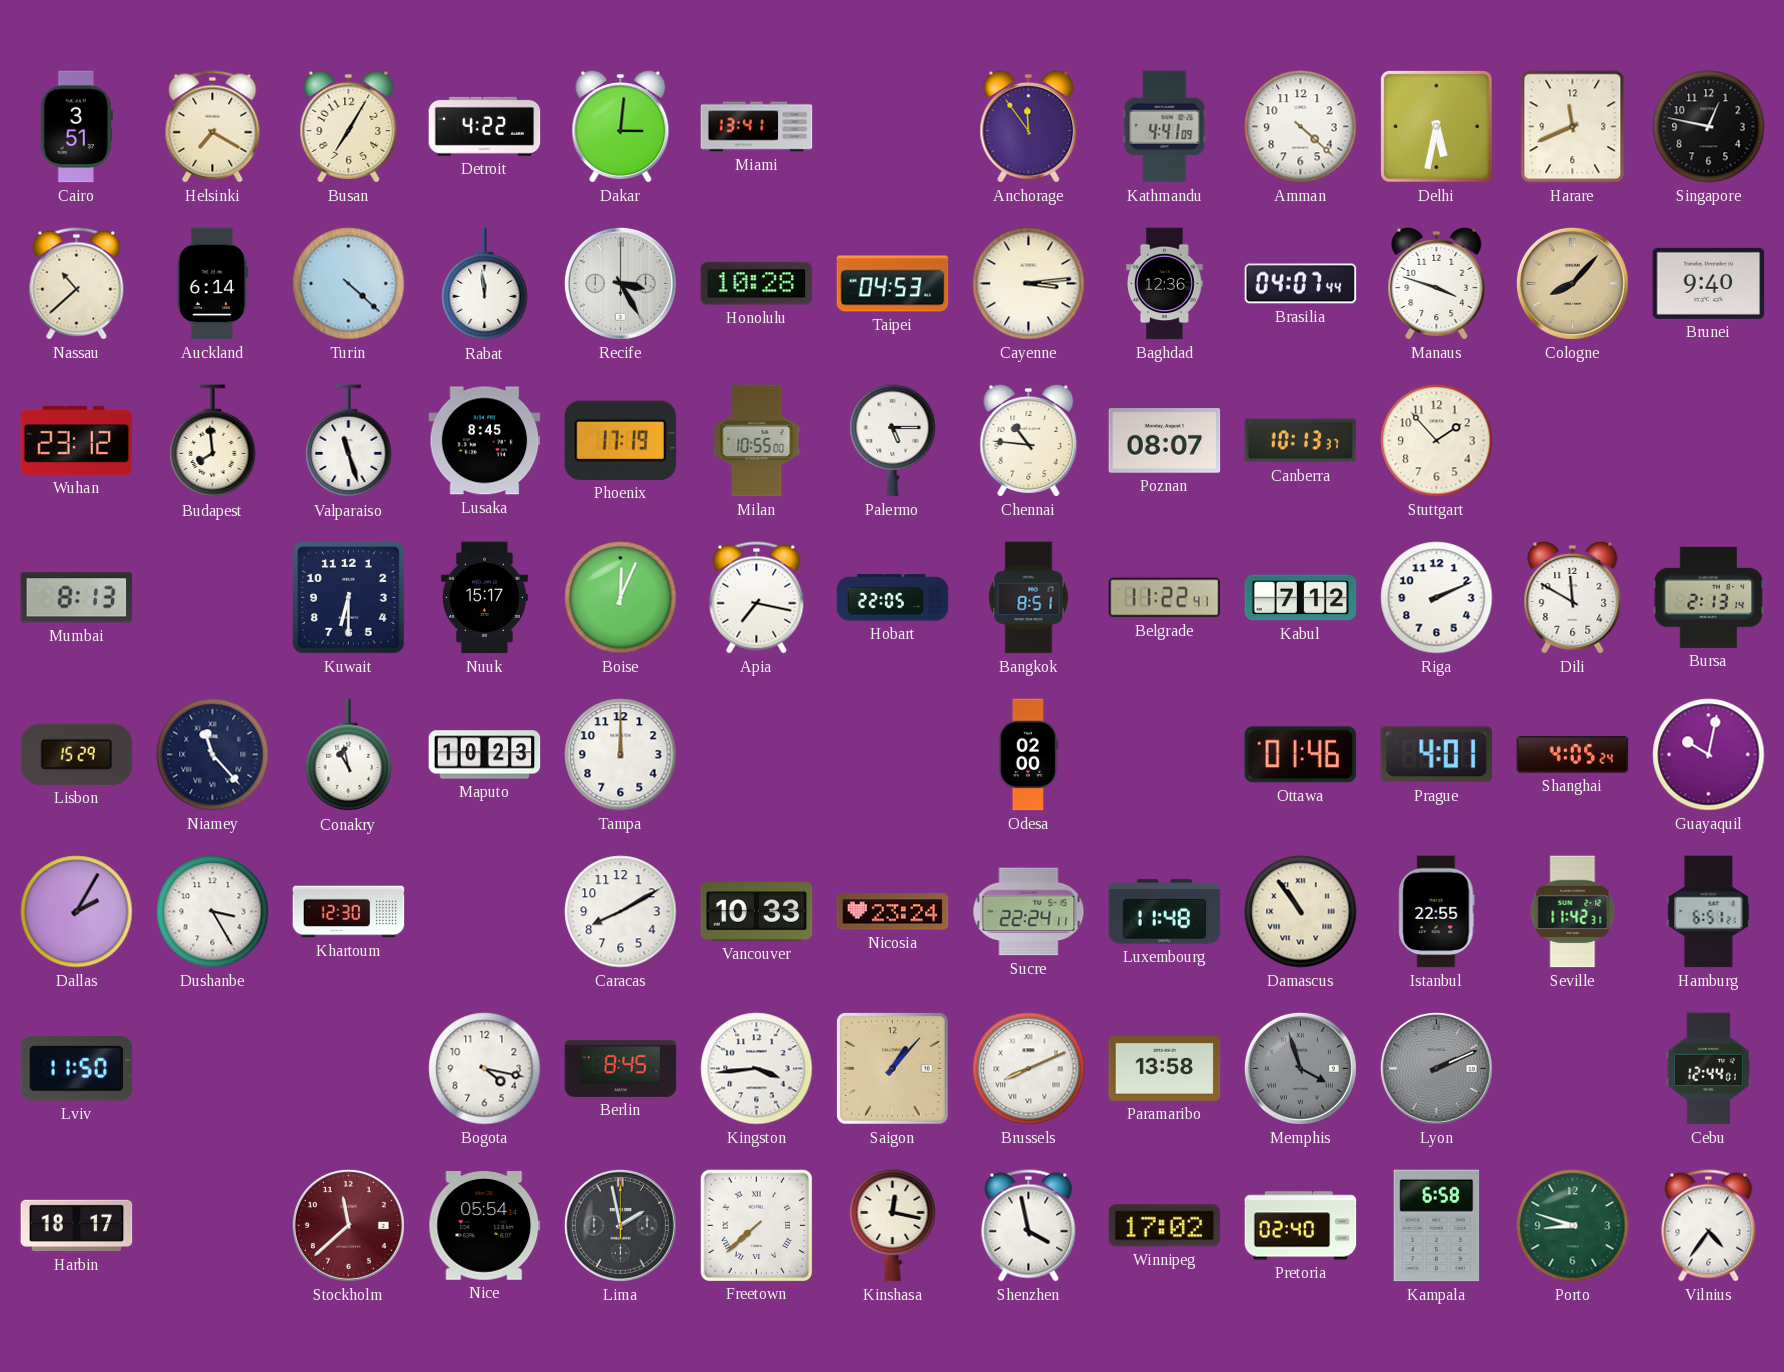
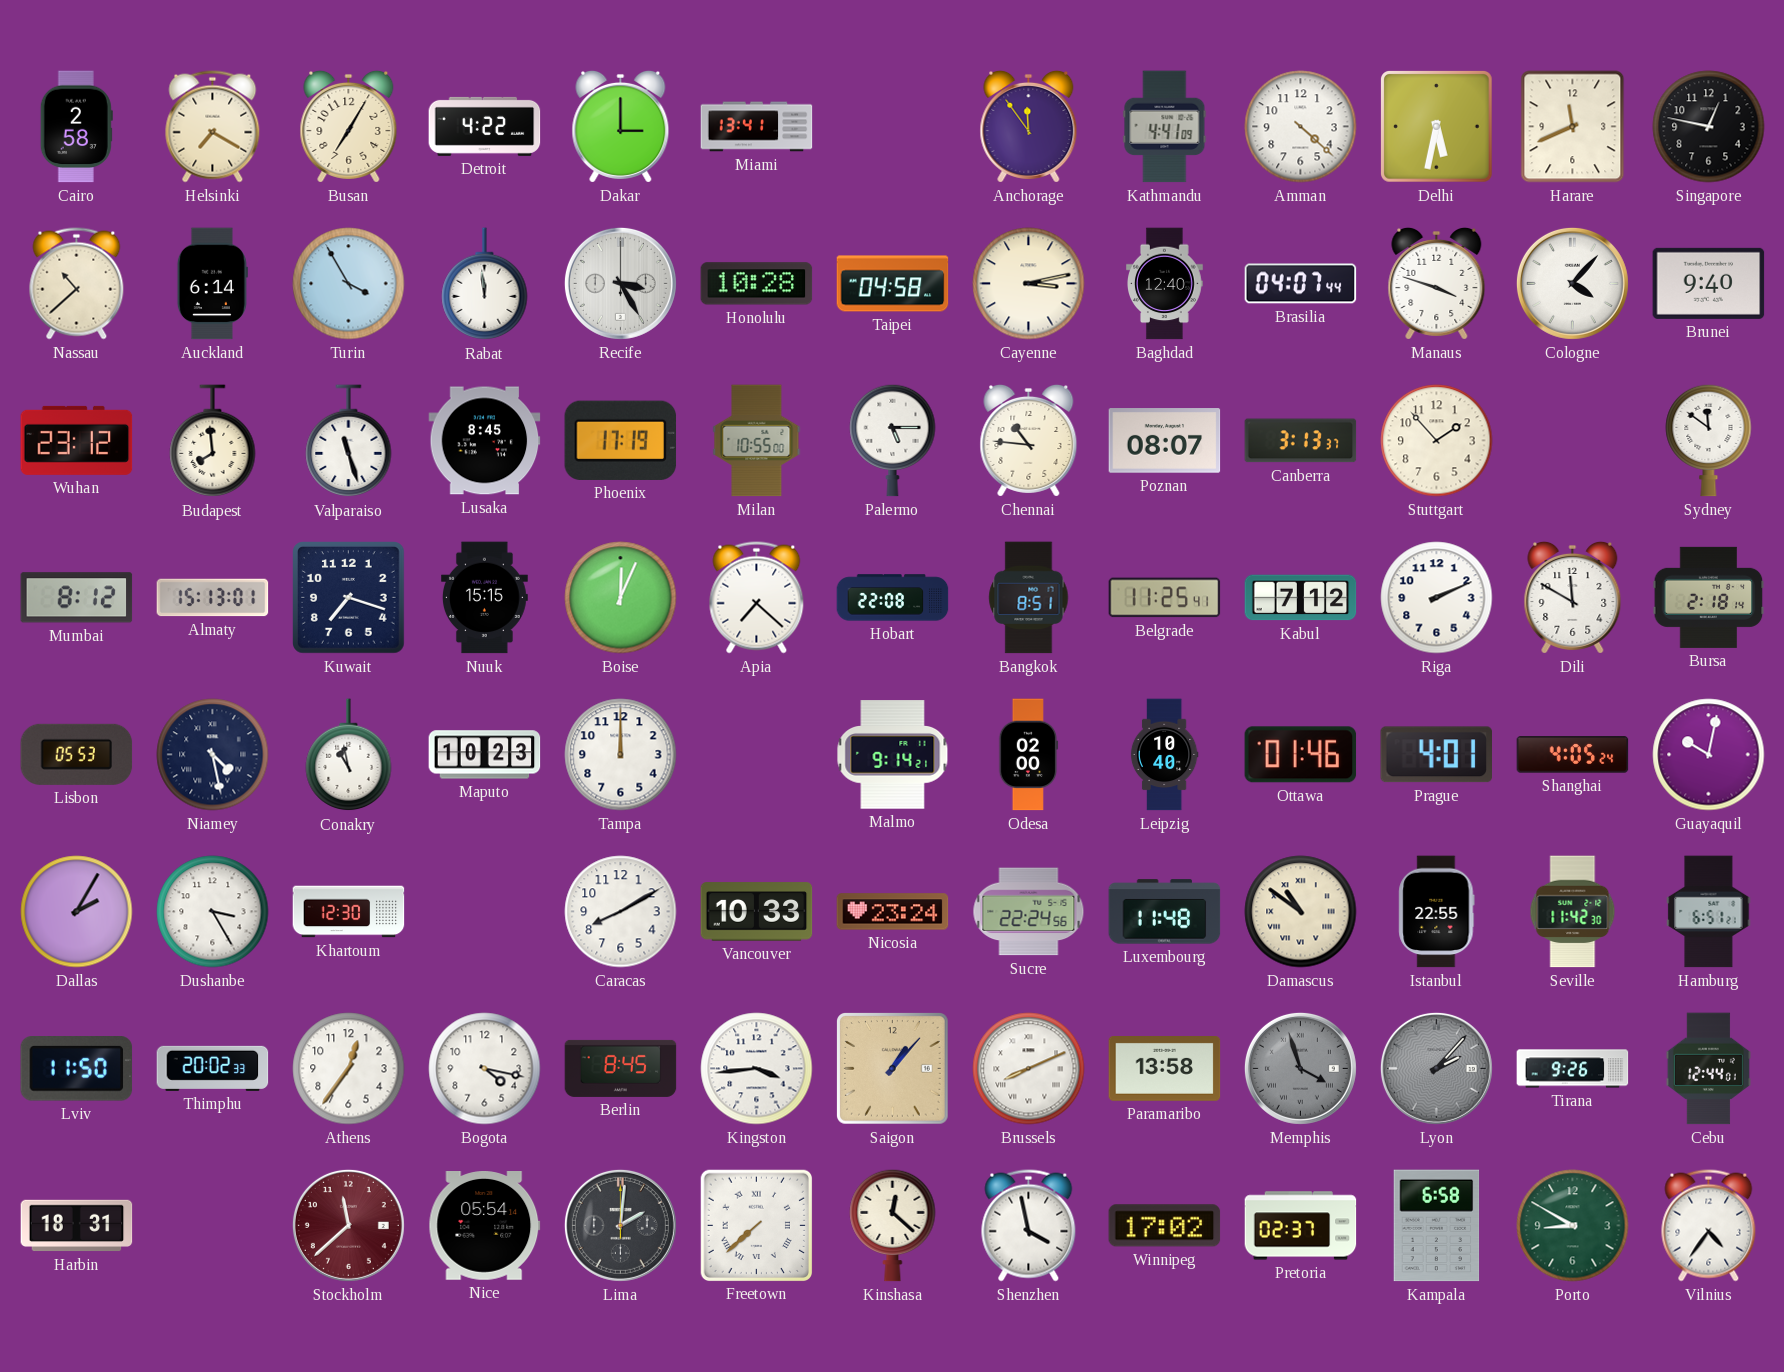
Cairo: 3:51 -> 2:58 (76, 127)
Dakar: 3:01 -> 3:00 (621, 126)
Turin: 4:22 -> 3:55 (349, 284)
Taipei: 04:53 -> 04:58 (893, 284)
Cayenne: 3:14 -> 3:13 (1029, 284)
Baghdad: 12:36 -> 12:40 (1165, 284)
Cologne: 8:07 -> 4:07 (1572, 283)
Cologne dial: champagne -> white (1572, 283)
Canberra: 10:13 -> 3:13 (1301, 441)
Sydney: none -> 11:51 (1709, 440)
Mumbai: 8:13 -> 8:12 (77, 598)
Almaty: none -> 15:13 (213, 598)
Kuwait: 6:30 -> 7:18 (349, 598)
Nuuk: 15:17 -> 15:15 (485, 598)
Apia: 7:17 -> 7:22 (757, 598)
Hobart: 22:05 -> 22:08 (893, 598)
Belgrade: 11:22 -> 11:25 (1165, 598)
Bursa: 2:13 -> 2:18 (1709, 597)
Lisbon: 15:29 -> 05:53 (77, 754)
Niamey: 11:23 -> 4:28 (213, 755)
Malmo: none -> 9:14 (893, 755)
Leipzig: none -> 10:40 (1164, 755)
Sucre: 22:24:11 -> 22:24:56 (1029, 912)
Damascus: 10:54 -> 10:51 (1301, 912)
Seville: 11:42:31 -> 11:42:30 (1573, 912)
Thimphu: none -> 20:02 (213, 1068)
Athens: none -> 12:36 (349, 1069)
Lyon: 2:11 -> 2:07 (1436, 1068)
Tirana: none -> 9:26 (1573, 1069)
Harbin: 18:17 -> 18:31 (77, 1226)
Lima: 1:58 -> 2:01 (620, 1225)
Kinshasa: 12:17 -> 12:22 (893, 1225)
Pretoria: 02:40 -> 02:37 (1301, 1226)
Porto: 8:48 -> 8:50 (1573, 1226)
